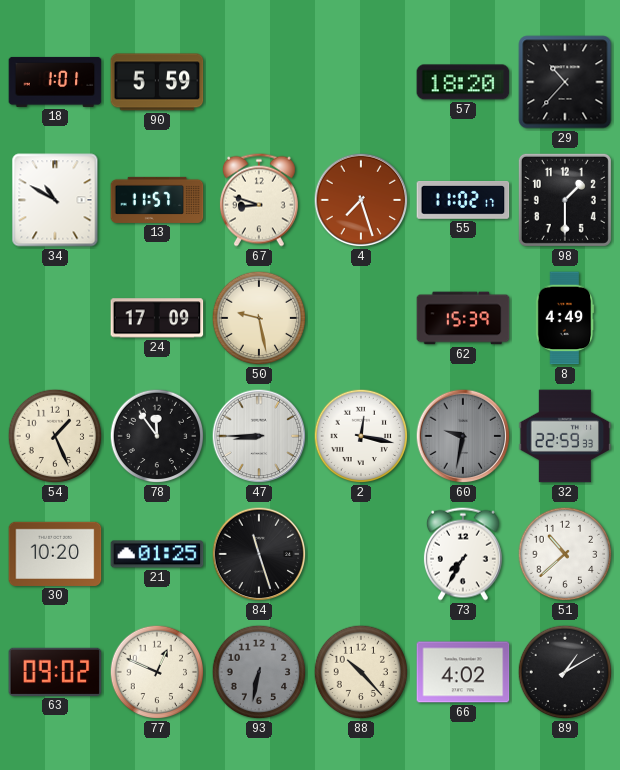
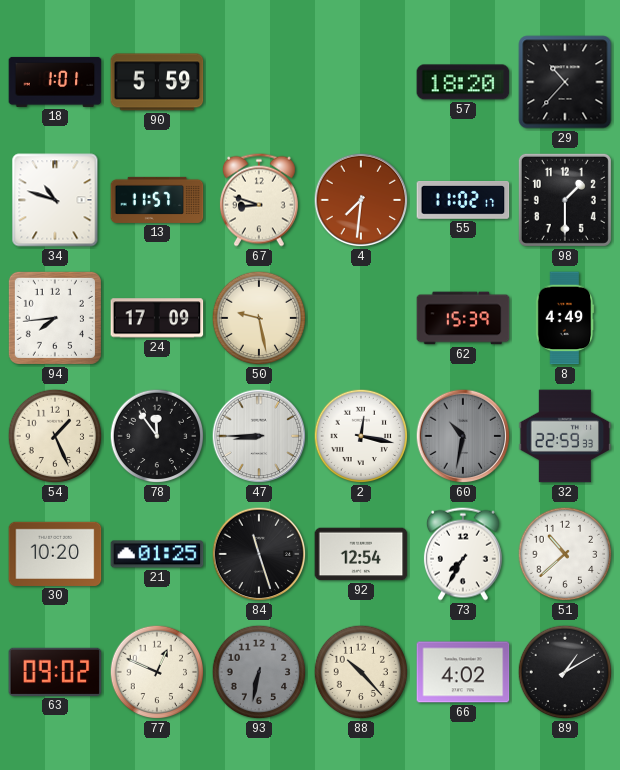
34: 10:50 -> 10:48 (55, 200)
4: 7:27 -> 7:31 (361, 200)
94: none -> 7:44 (55, 318)
60: 9:32 -> 10:32 (463, 436)
92: none -> 12:54 (361, 554)
